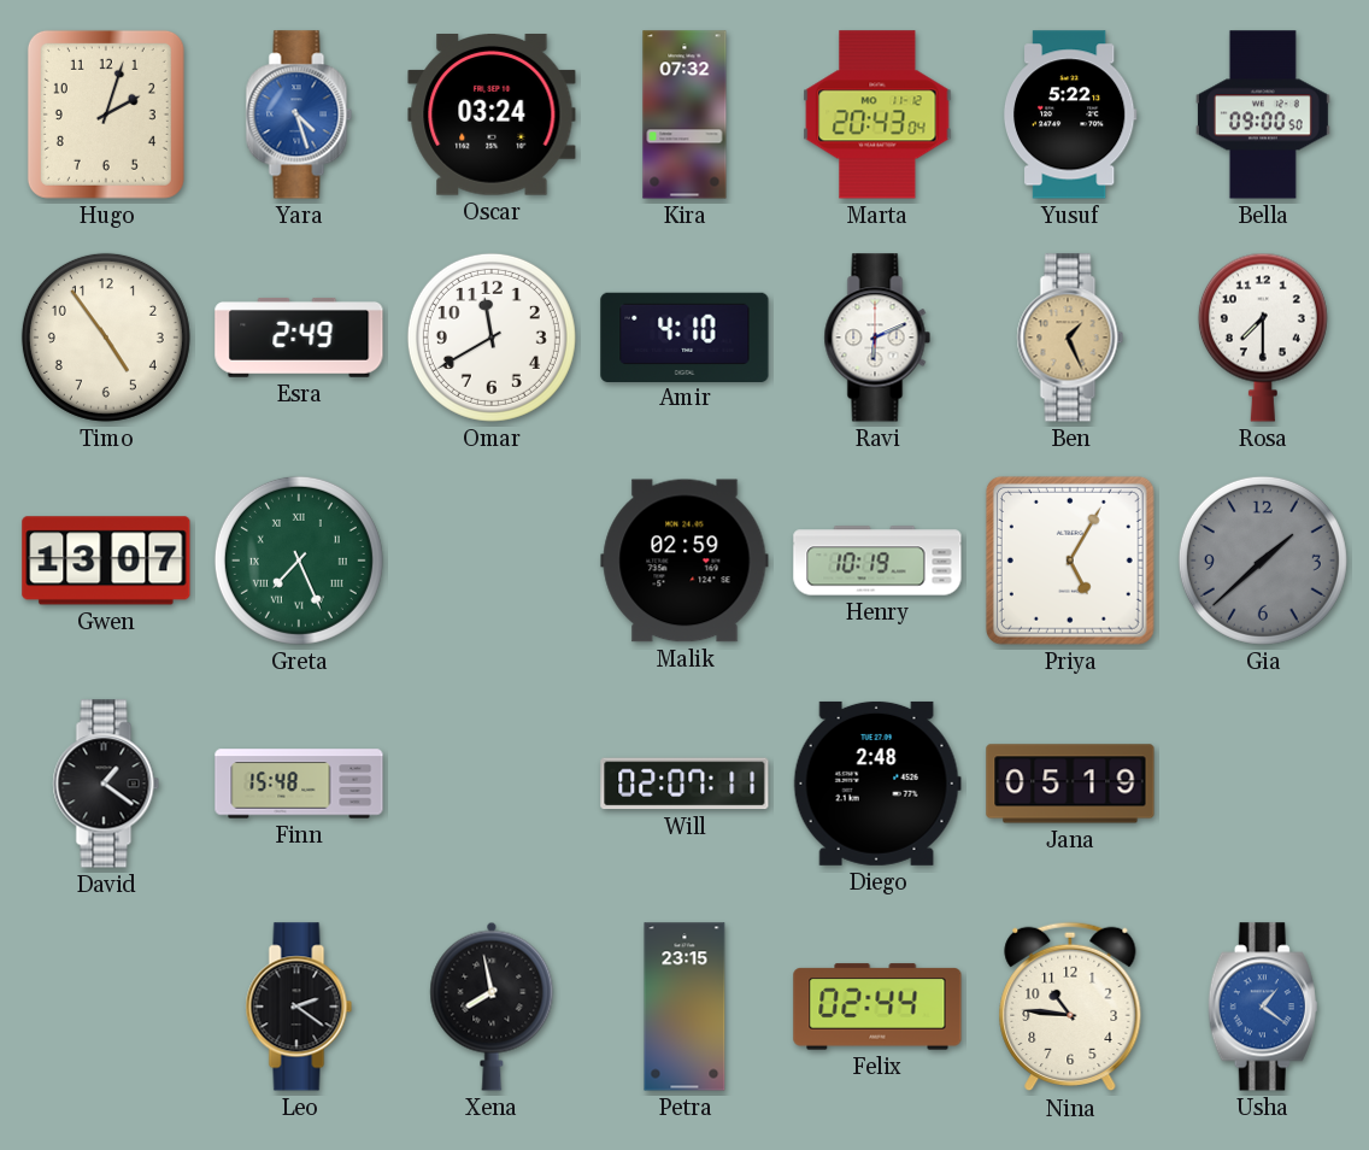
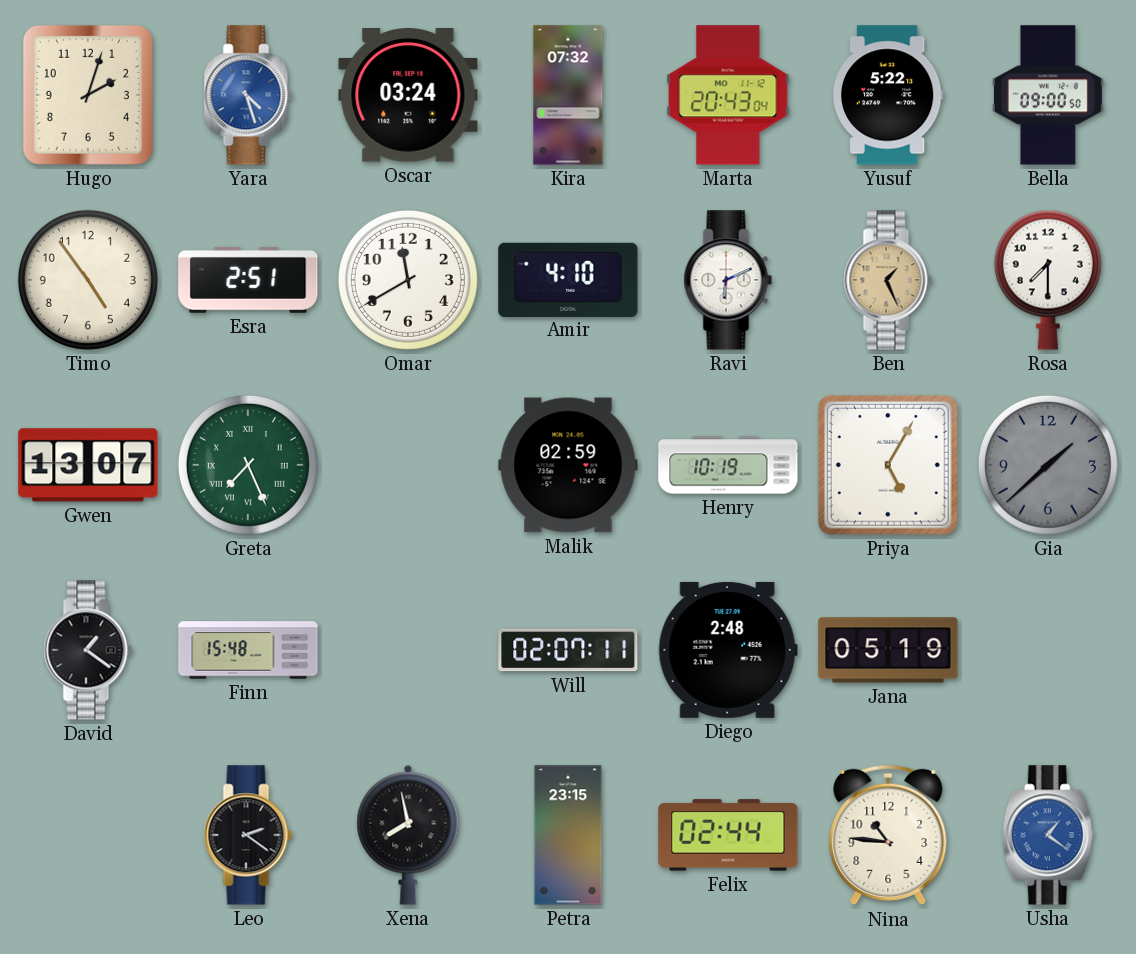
Esra: 2:49 -> 2:51 (248, 280)
